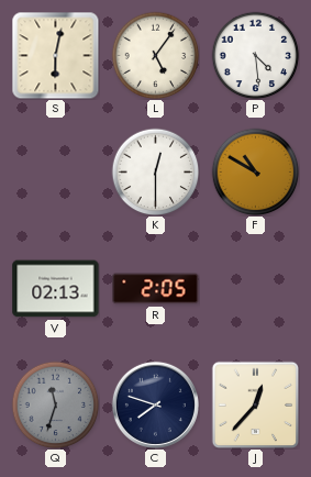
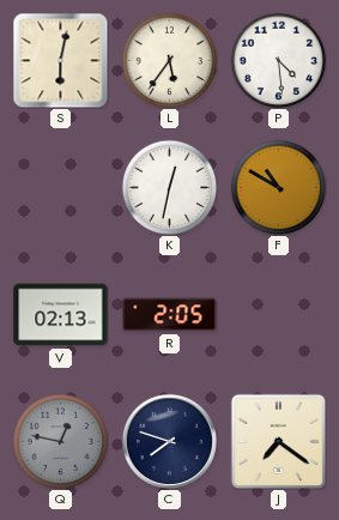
L: 5:06 -> 5:36 (169, 60)
K: 12:30 -> 12:32 (169, 187)
Q: 11:33 -> 12:47 (60, 441)
J: 12:37 -> 7:21 (278, 441)
